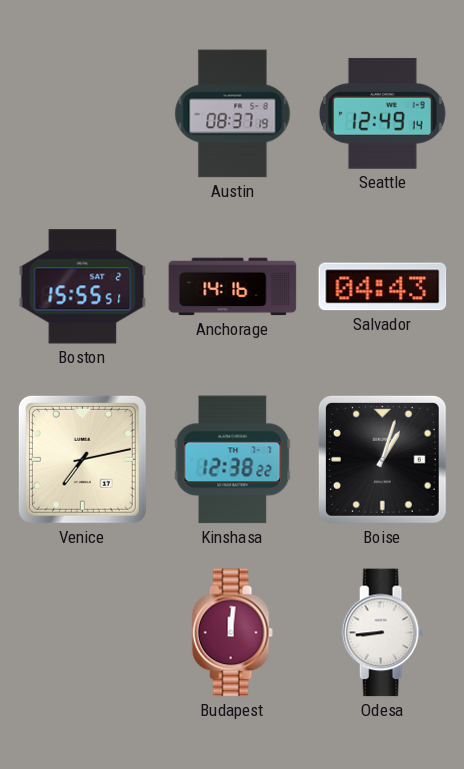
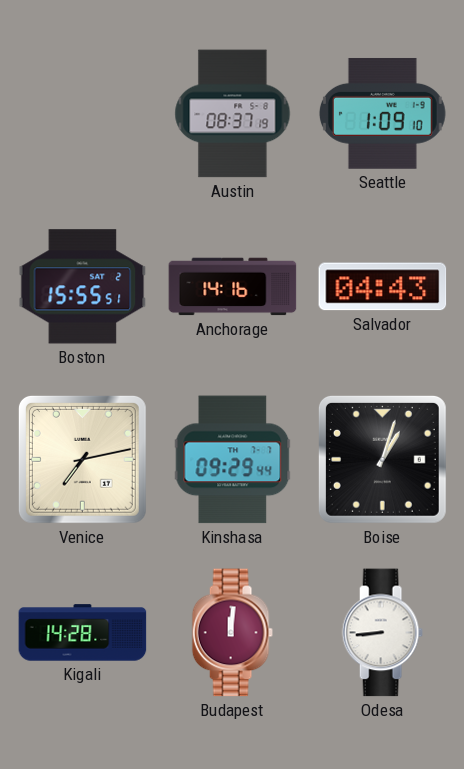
Seattle: 12:49 -> 1:09 (382, 113)
Kinshasa: 12:38 -> 09:29 (233, 460)
Kigali: none -> 14:28 (83, 633)
